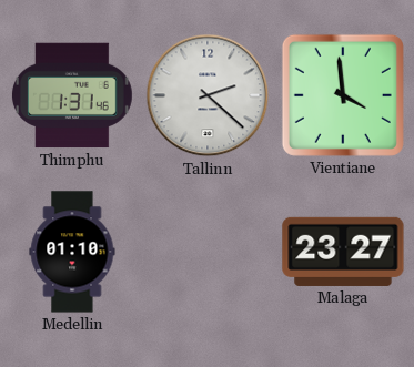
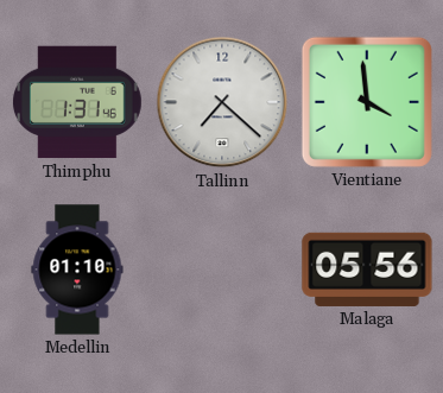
Tallinn: 2:22 -> 7:22 (222, 102)
Malaga: 23:27 -> 05:56 (367, 270)
